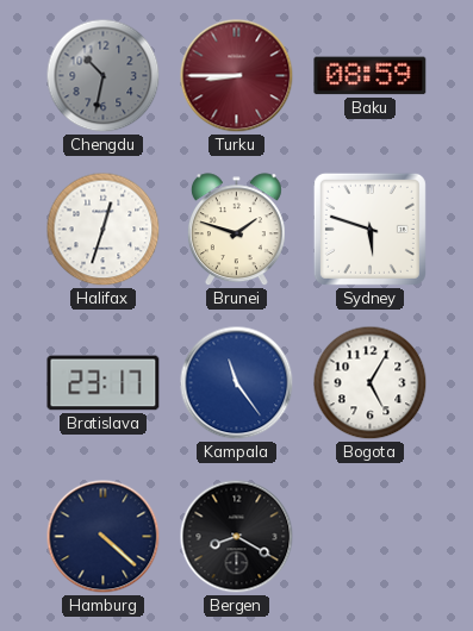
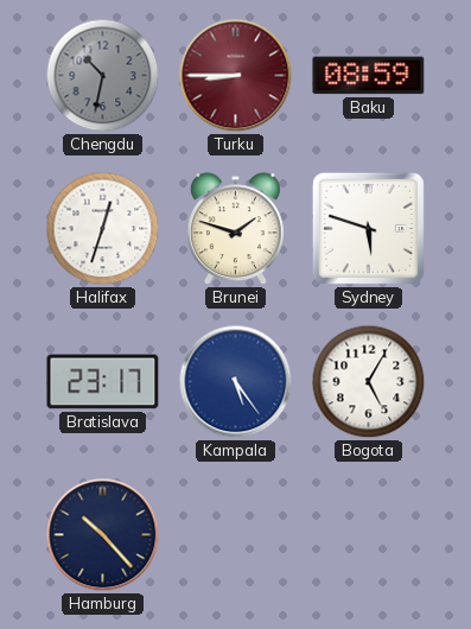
Kampala: 11:24 -> 5:24 (236, 382)
Hamburg: 4:22 -> 10:23 (103, 535)
Bergen: 8:20 -> none (237, 537)
